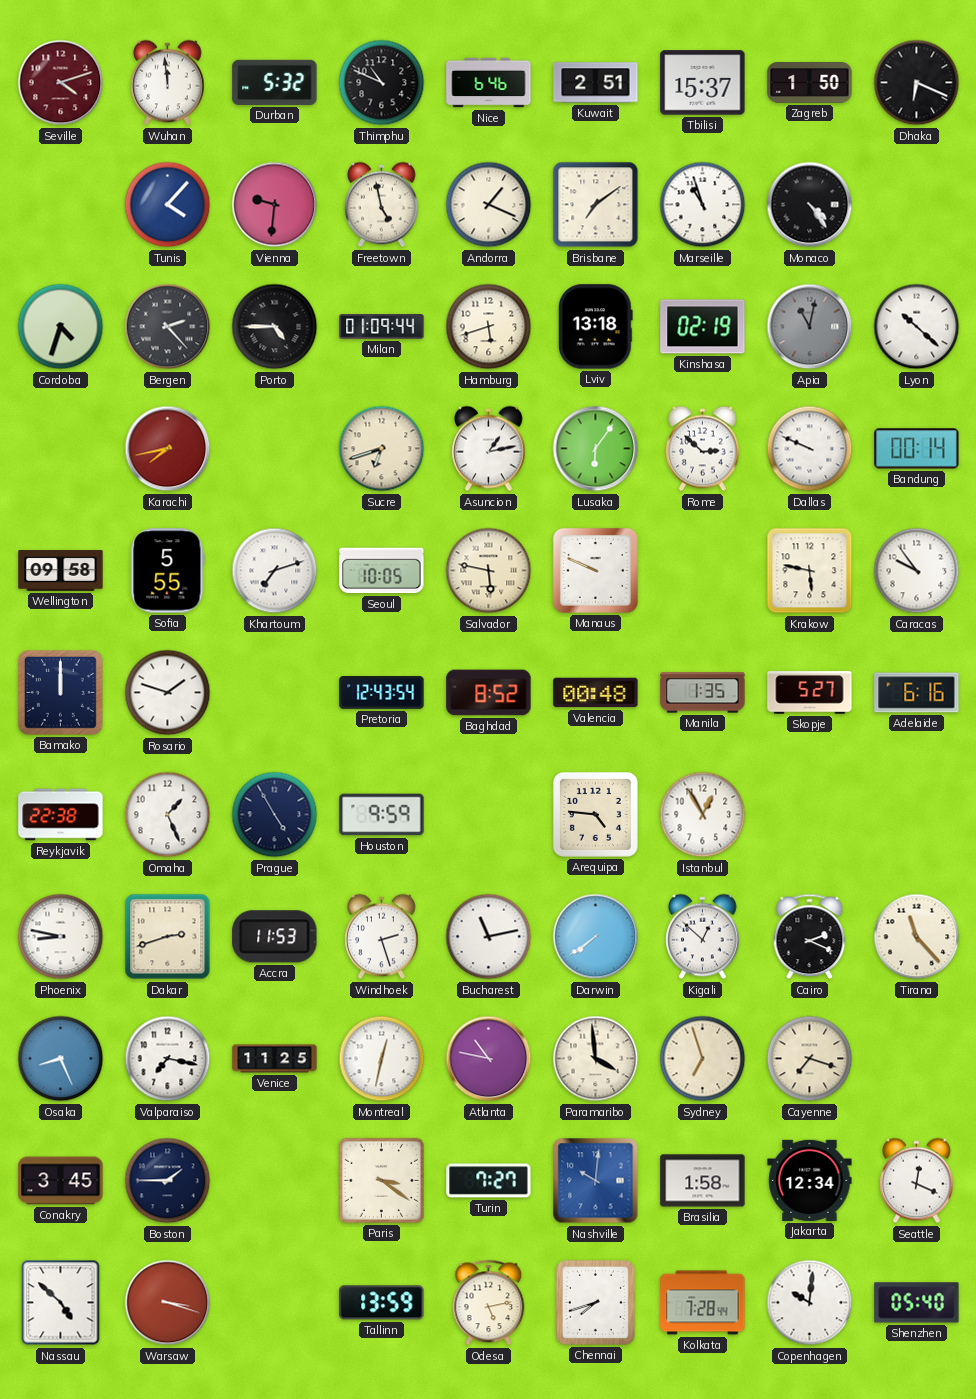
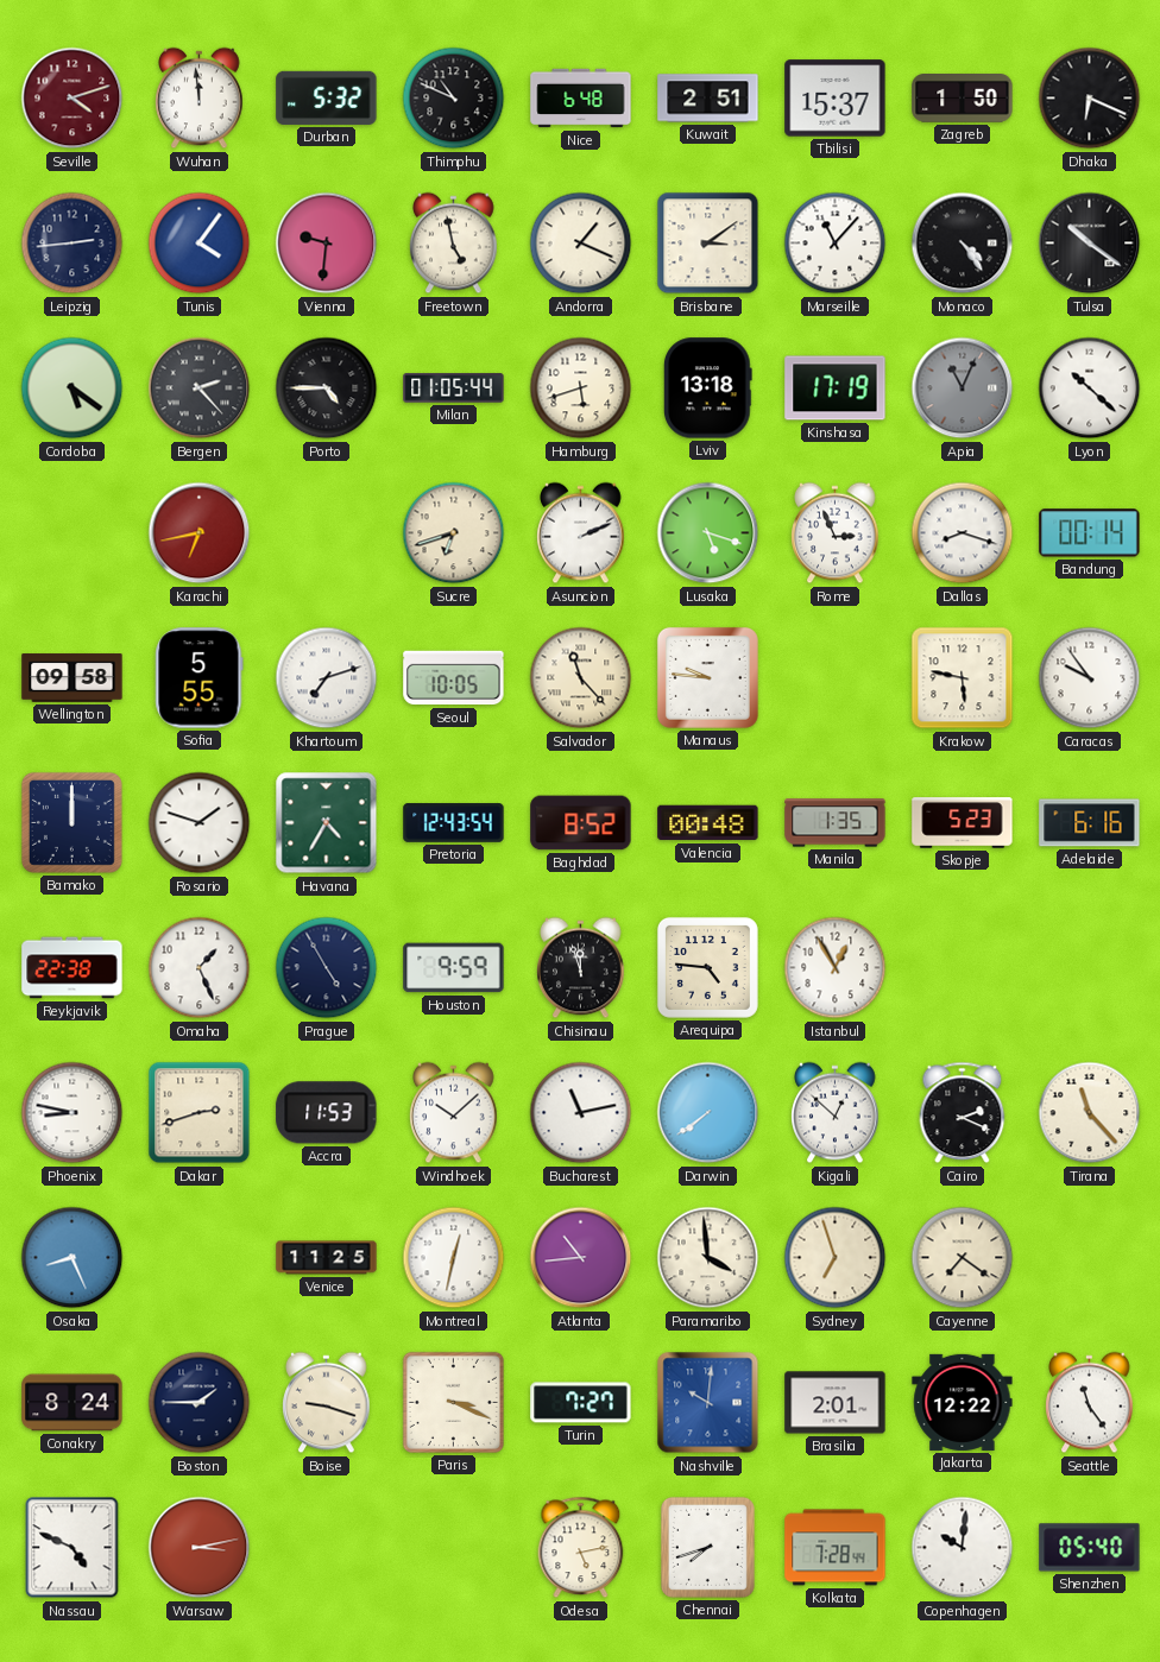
Nice: 6:46 -> 6:48 (581, 99)
Leipzig: none -> 2:44 (72, 244)
Tunis: 4:07 -> 4:06 (200, 244)
Brisbane: 7:09 -> 3:09 (708, 244)
Marseille: 10:57 -> 11:07 (836, 244)
Tulsa: none -> 10:21 (1090, 244)
Cordoba: 4:33 -> 5:21 (72, 388)
Milan: 01:09 -> 01:05 (454, 388)
Kinshasa: 02:19 -> 17:19 (836, 388)
Apia: 11:02 -> 11:04 (963, 388)
Karachi: 7:43 -> 6:43 (200, 533)
Asuncion: 1:13 -> 2:11 (581, 533)
Lusaka: 6:06 -> 5:18 (708, 533)
Rome: 2:52 -> 2:56 (836, 533)
Dallas: 9:49 -> 8:18 (963, 533)
Salvador: 5:47 -> 11:23 (581, 678)
Manaus: 9:49 -> 9:46 (707, 677)
Havana: none -> 4:35 (327, 823)
Skopje: 5:27 -> 5:23 (963, 823)
Chisinau: none -> 11:57 (581, 968)
Windhoek: 2:27 -> 10:08 (454, 1113)
Valparaiso: 7:17 -> none (168, 1059)
Atlanta: 10:47 -> 10:44 (581, 1258)
Cayenne: 7:18 -> 7:21 (963, 1258)
Conakry: 3:45 -> 8:24 (72, 1403)
Boise: none -> 9:18 (327, 1403)
Paris: 3:21 -> 3:19 (453, 1402)
Brasilia: 1:58 -> 2:01 (836, 1403)
Jakarta: 12:34 -> 12:22 (963, 1402)
Seattle: 12:19 -> 11:24 (1090, 1403)
Nassau: 4:52 -> 4:49 (72, 1548)
Warsaw: 3:18 -> 3:13 (200, 1548)
Tallinn: 13:59 -> none (382, 1303)
